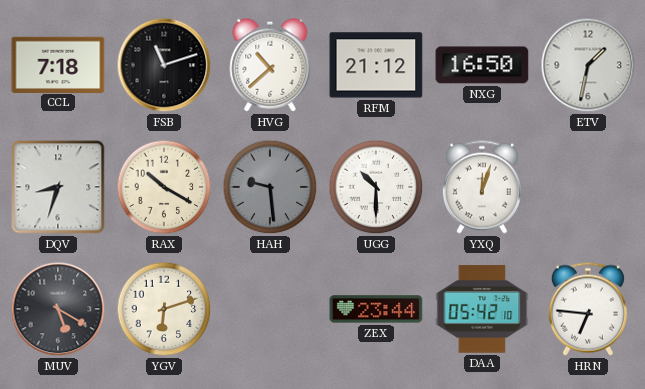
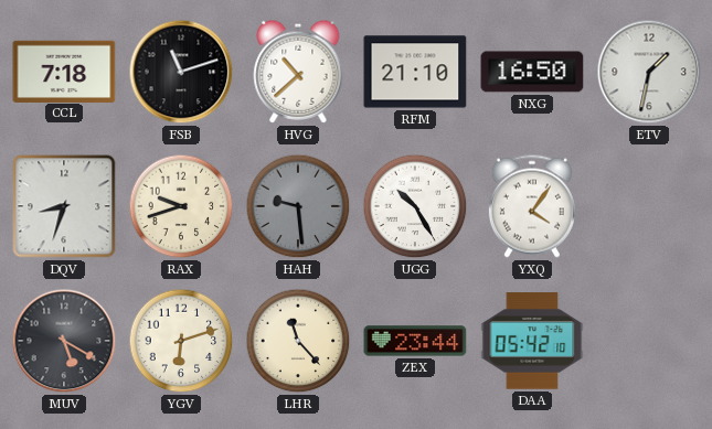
RFM: 21:12 -> 21:10 (415, 72)
RAX: 10:20 -> 9:42 (181, 206)
UGG: 10:30 -> 10:25 (415, 206)
YXQ: 12:03 -> 4:06 (532, 206)
LHR: none -> 11:23 (298, 341)
HRN: 6:46 -> none (588, 309)
